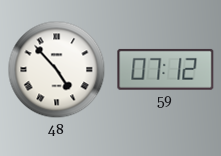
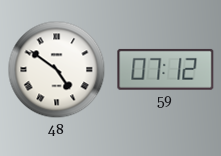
48: 4:53 -> 4:51 (57, 70)
